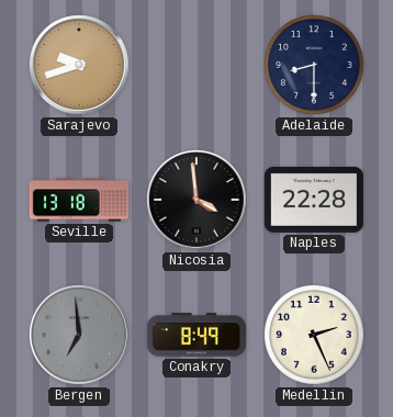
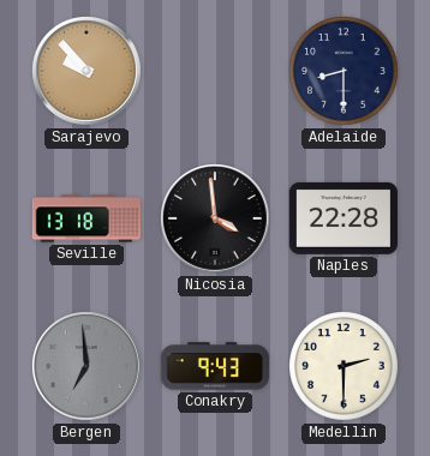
Sarajevo: 9:42 -> 9:53 (88, 72)
Conakry: 8:49 -> 9:43 (215, 366)
Medellin: 2:26 -> 2:30 (345, 367)
